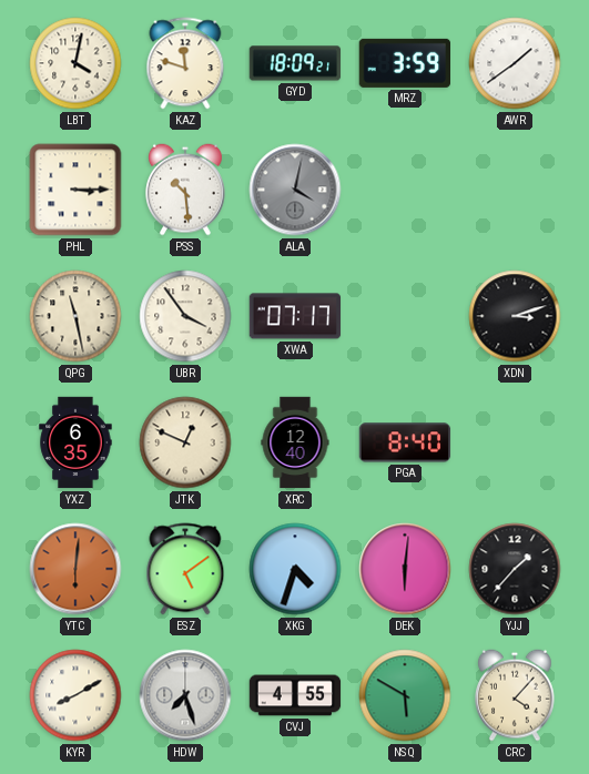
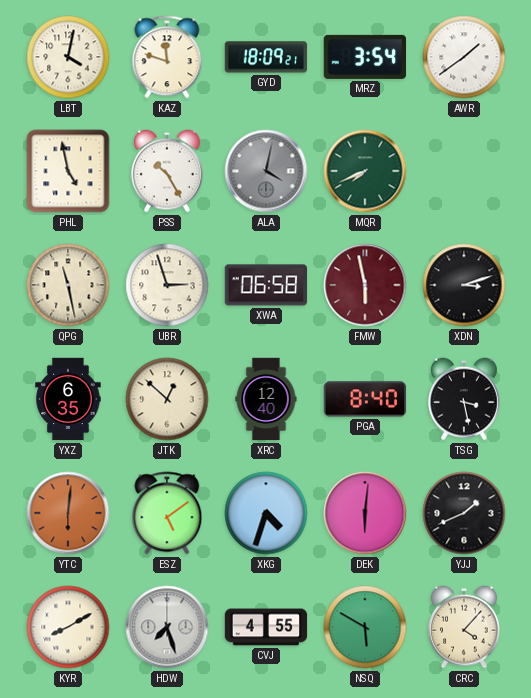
MRZ: 3:59 -> 3:54 (364, 57)
PHL: 3:15 -> 4:58 (68, 171)
PSS: 10:29 -> 10:25 (168, 171)
MQR: none -> 7:41 (365, 171)
UBR: 3:54 -> 2:57 (167, 285)
XWA: 07:17 -> 06:58 (266, 285)
FMW: none -> 5:58 (365, 285)
JTK: 12:49 -> 12:52 (167, 399)
TSG: none -> 3:28 (465, 399)
YJJ: 1:37 -> 1:41 (464, 513)
